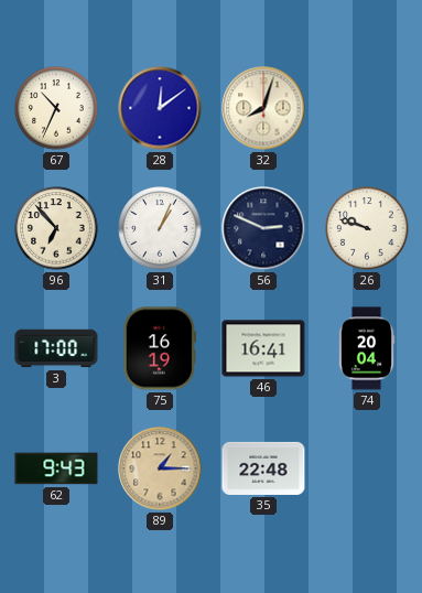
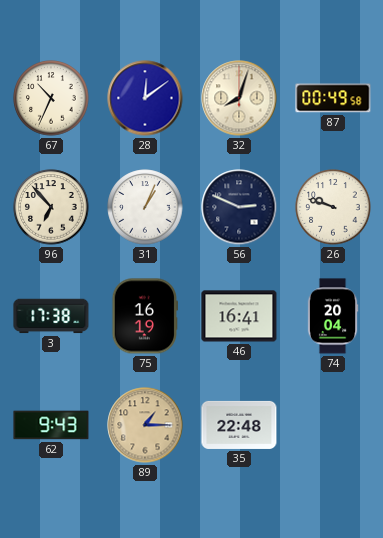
87: none -> 00:49 (333, 98)
3: 17:00 -> 17:38 (51, 316)
